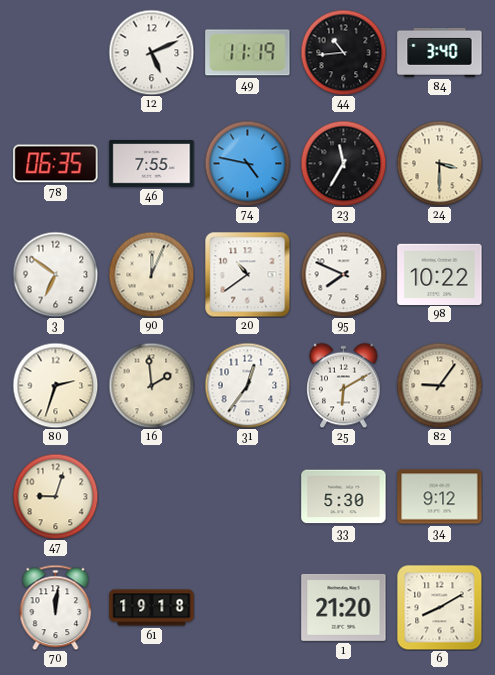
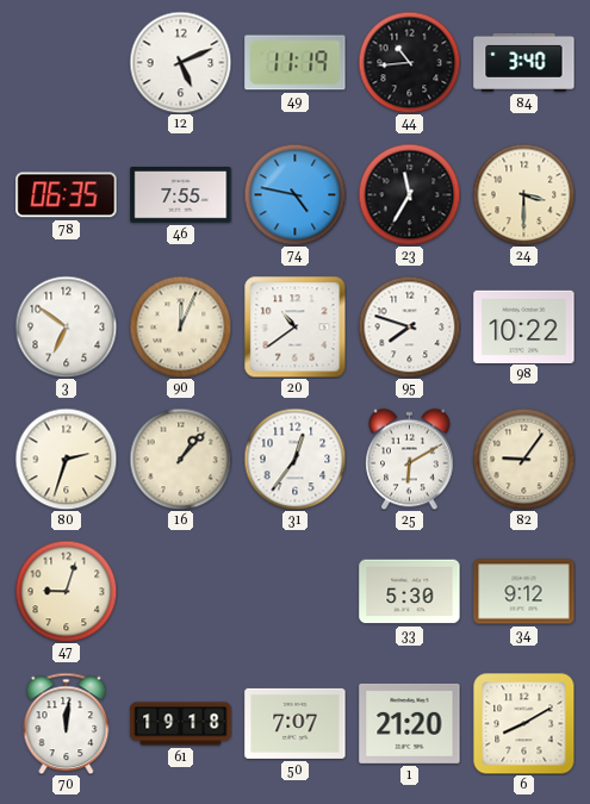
95: 7:49 -> 7:48 (409, 326)
16: 1:59 -> 1:07 (180, 459)
50: none -> 7:07 (296, 723)
